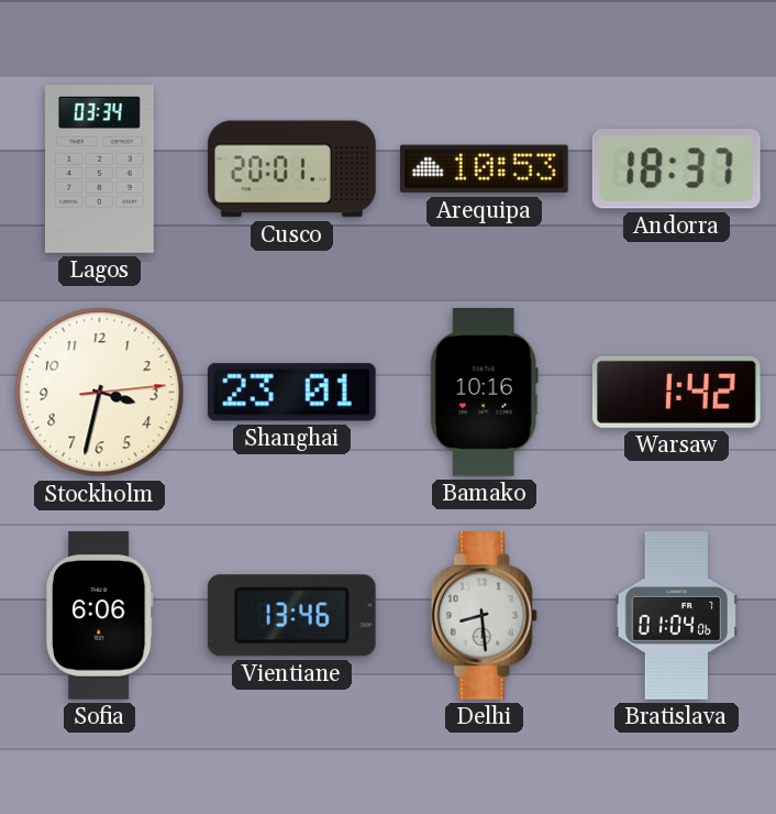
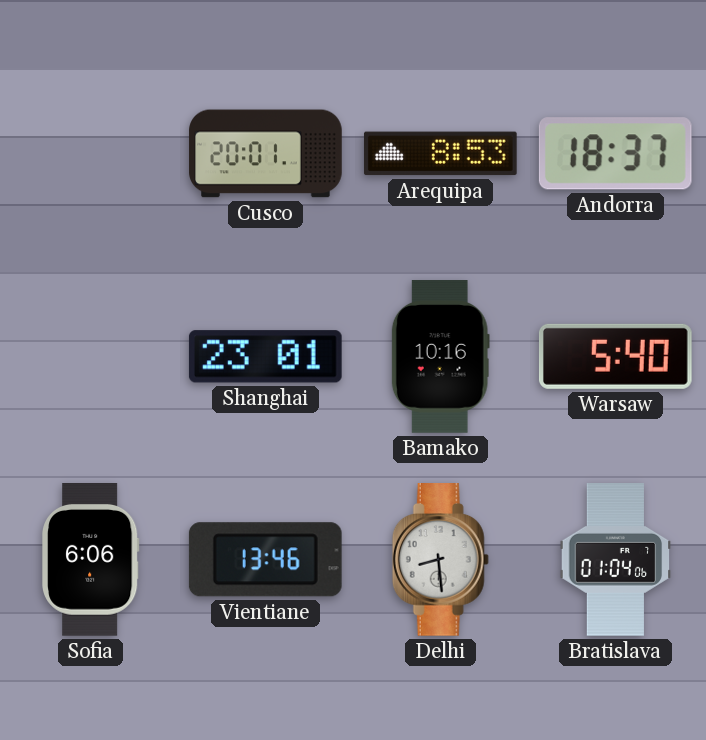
Lagos: 03:34 -> none (100, 169)
Arequipa: 10:53 -> 8:53 (440, 154)
Stockholm: 3:32 -> none (100, 393)
Warsaw: 1:42 -> 5:40 (615, 356)
